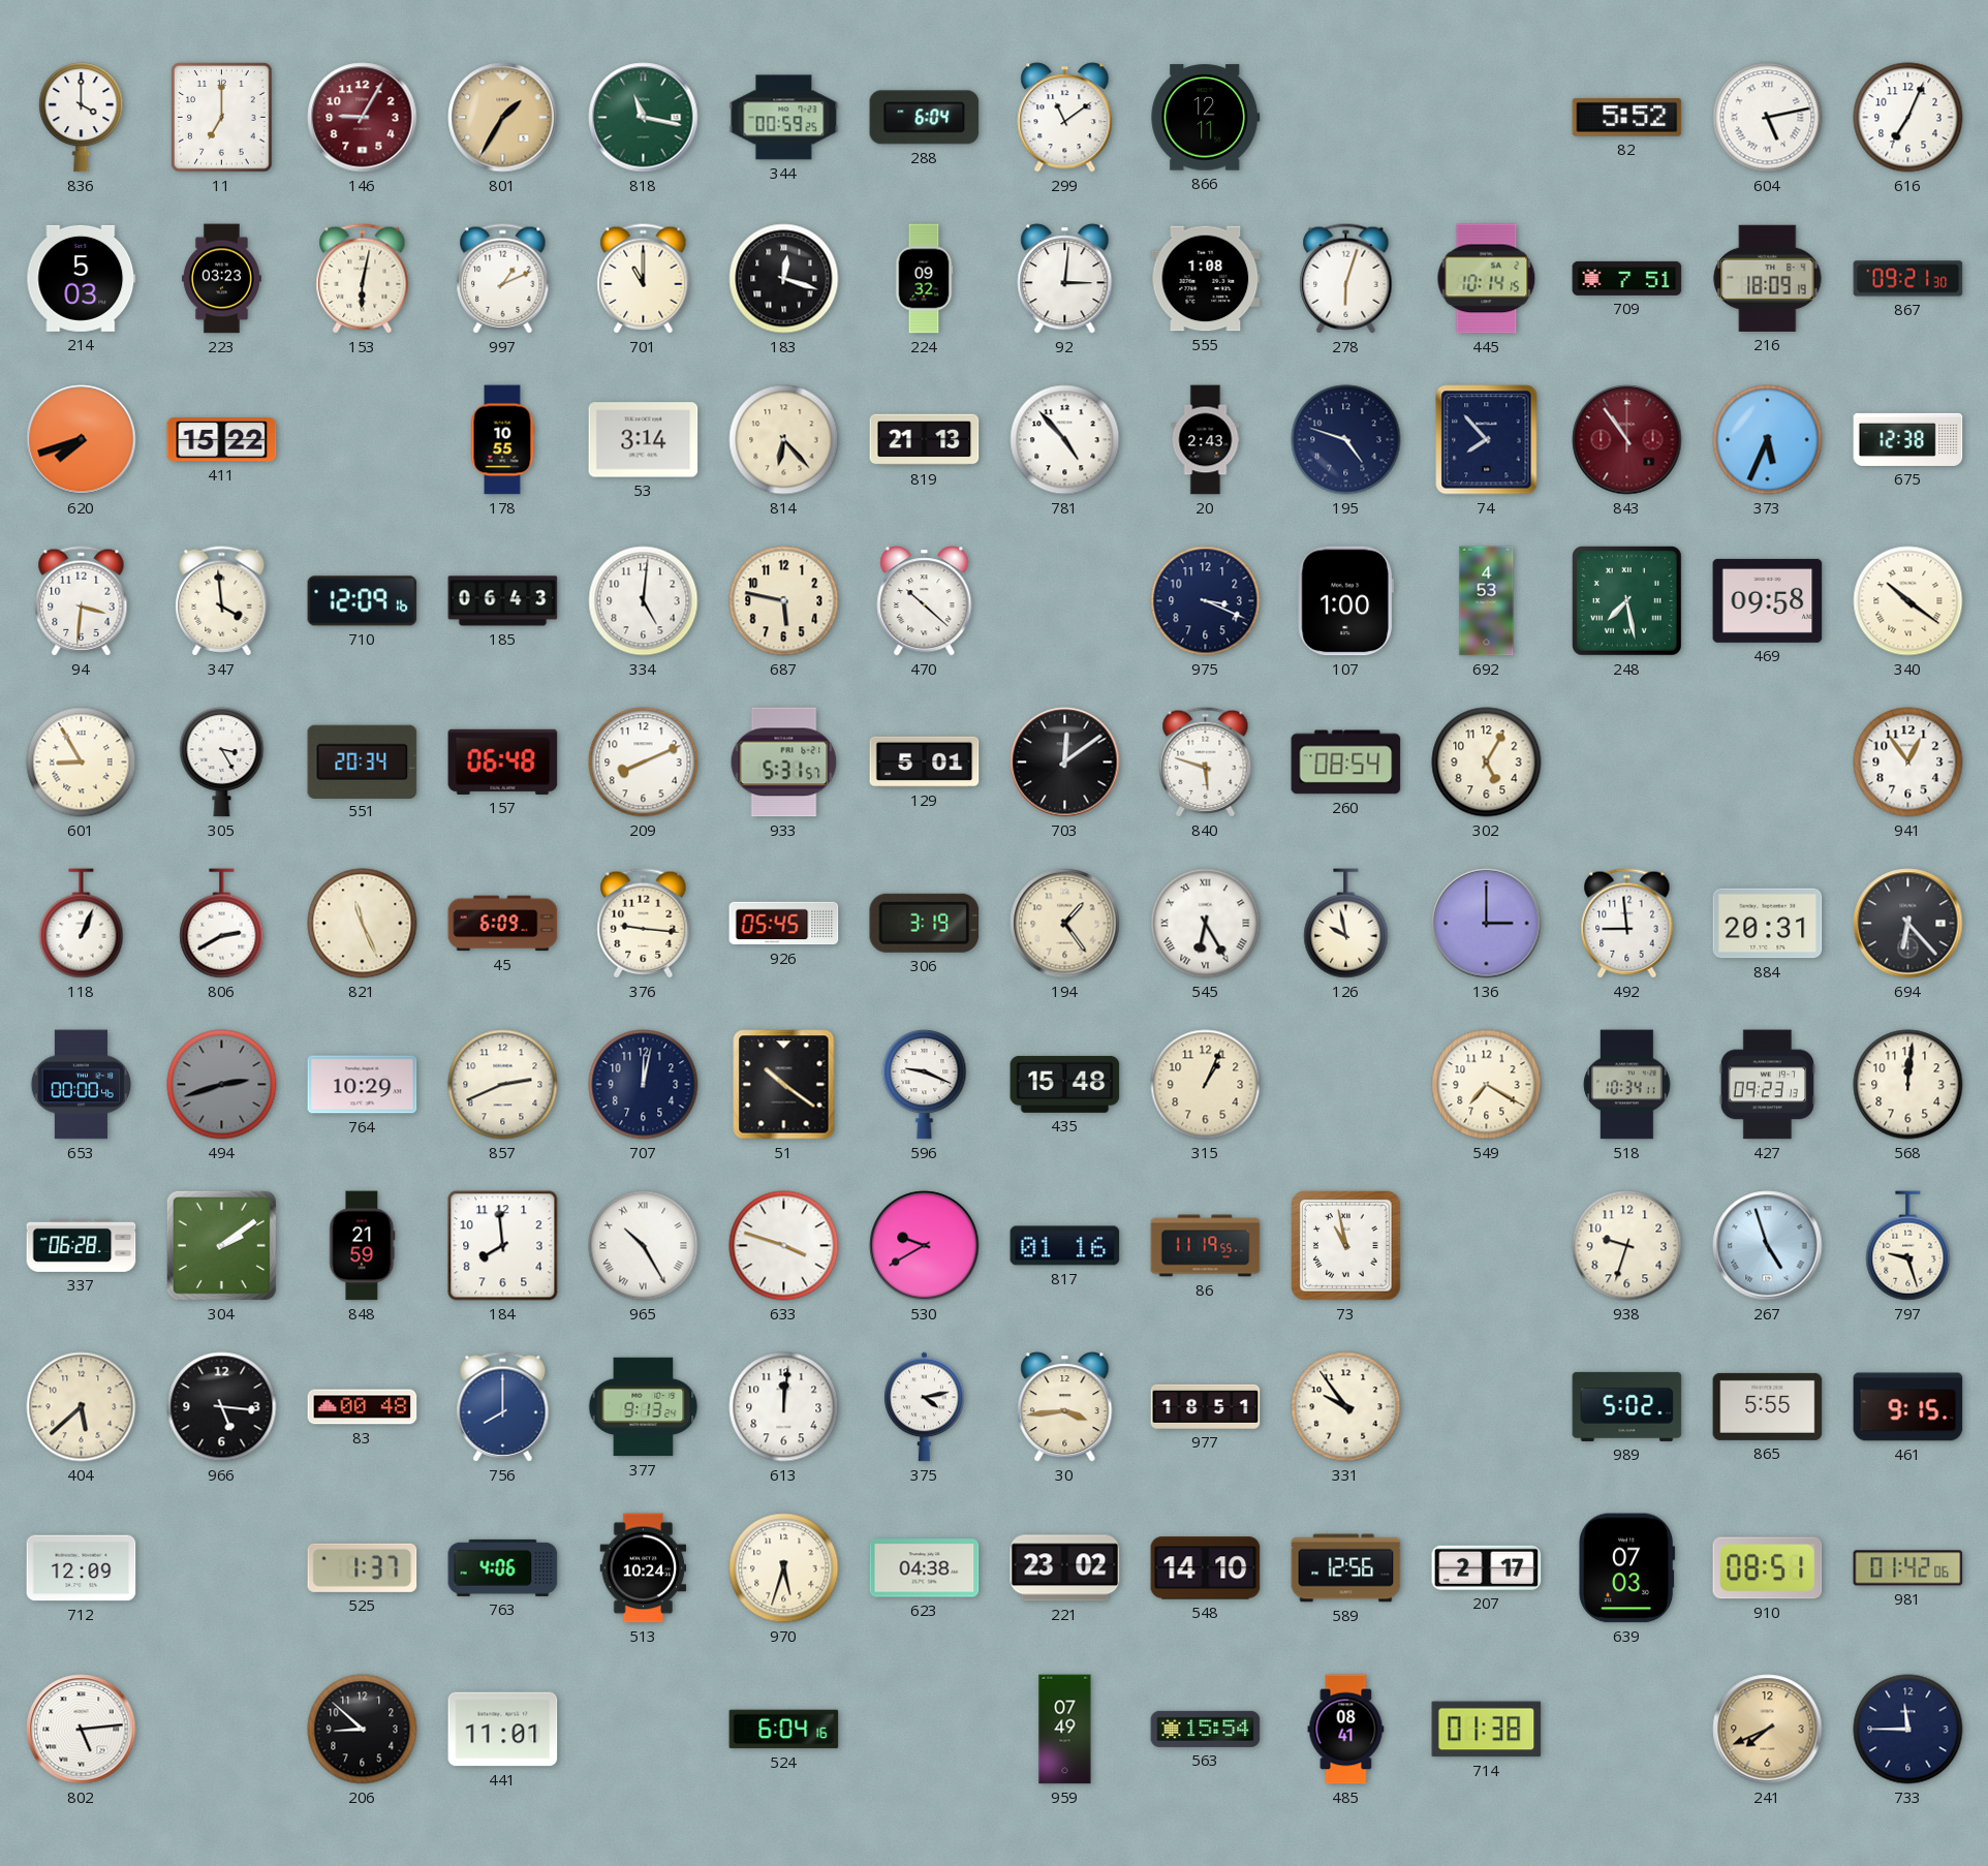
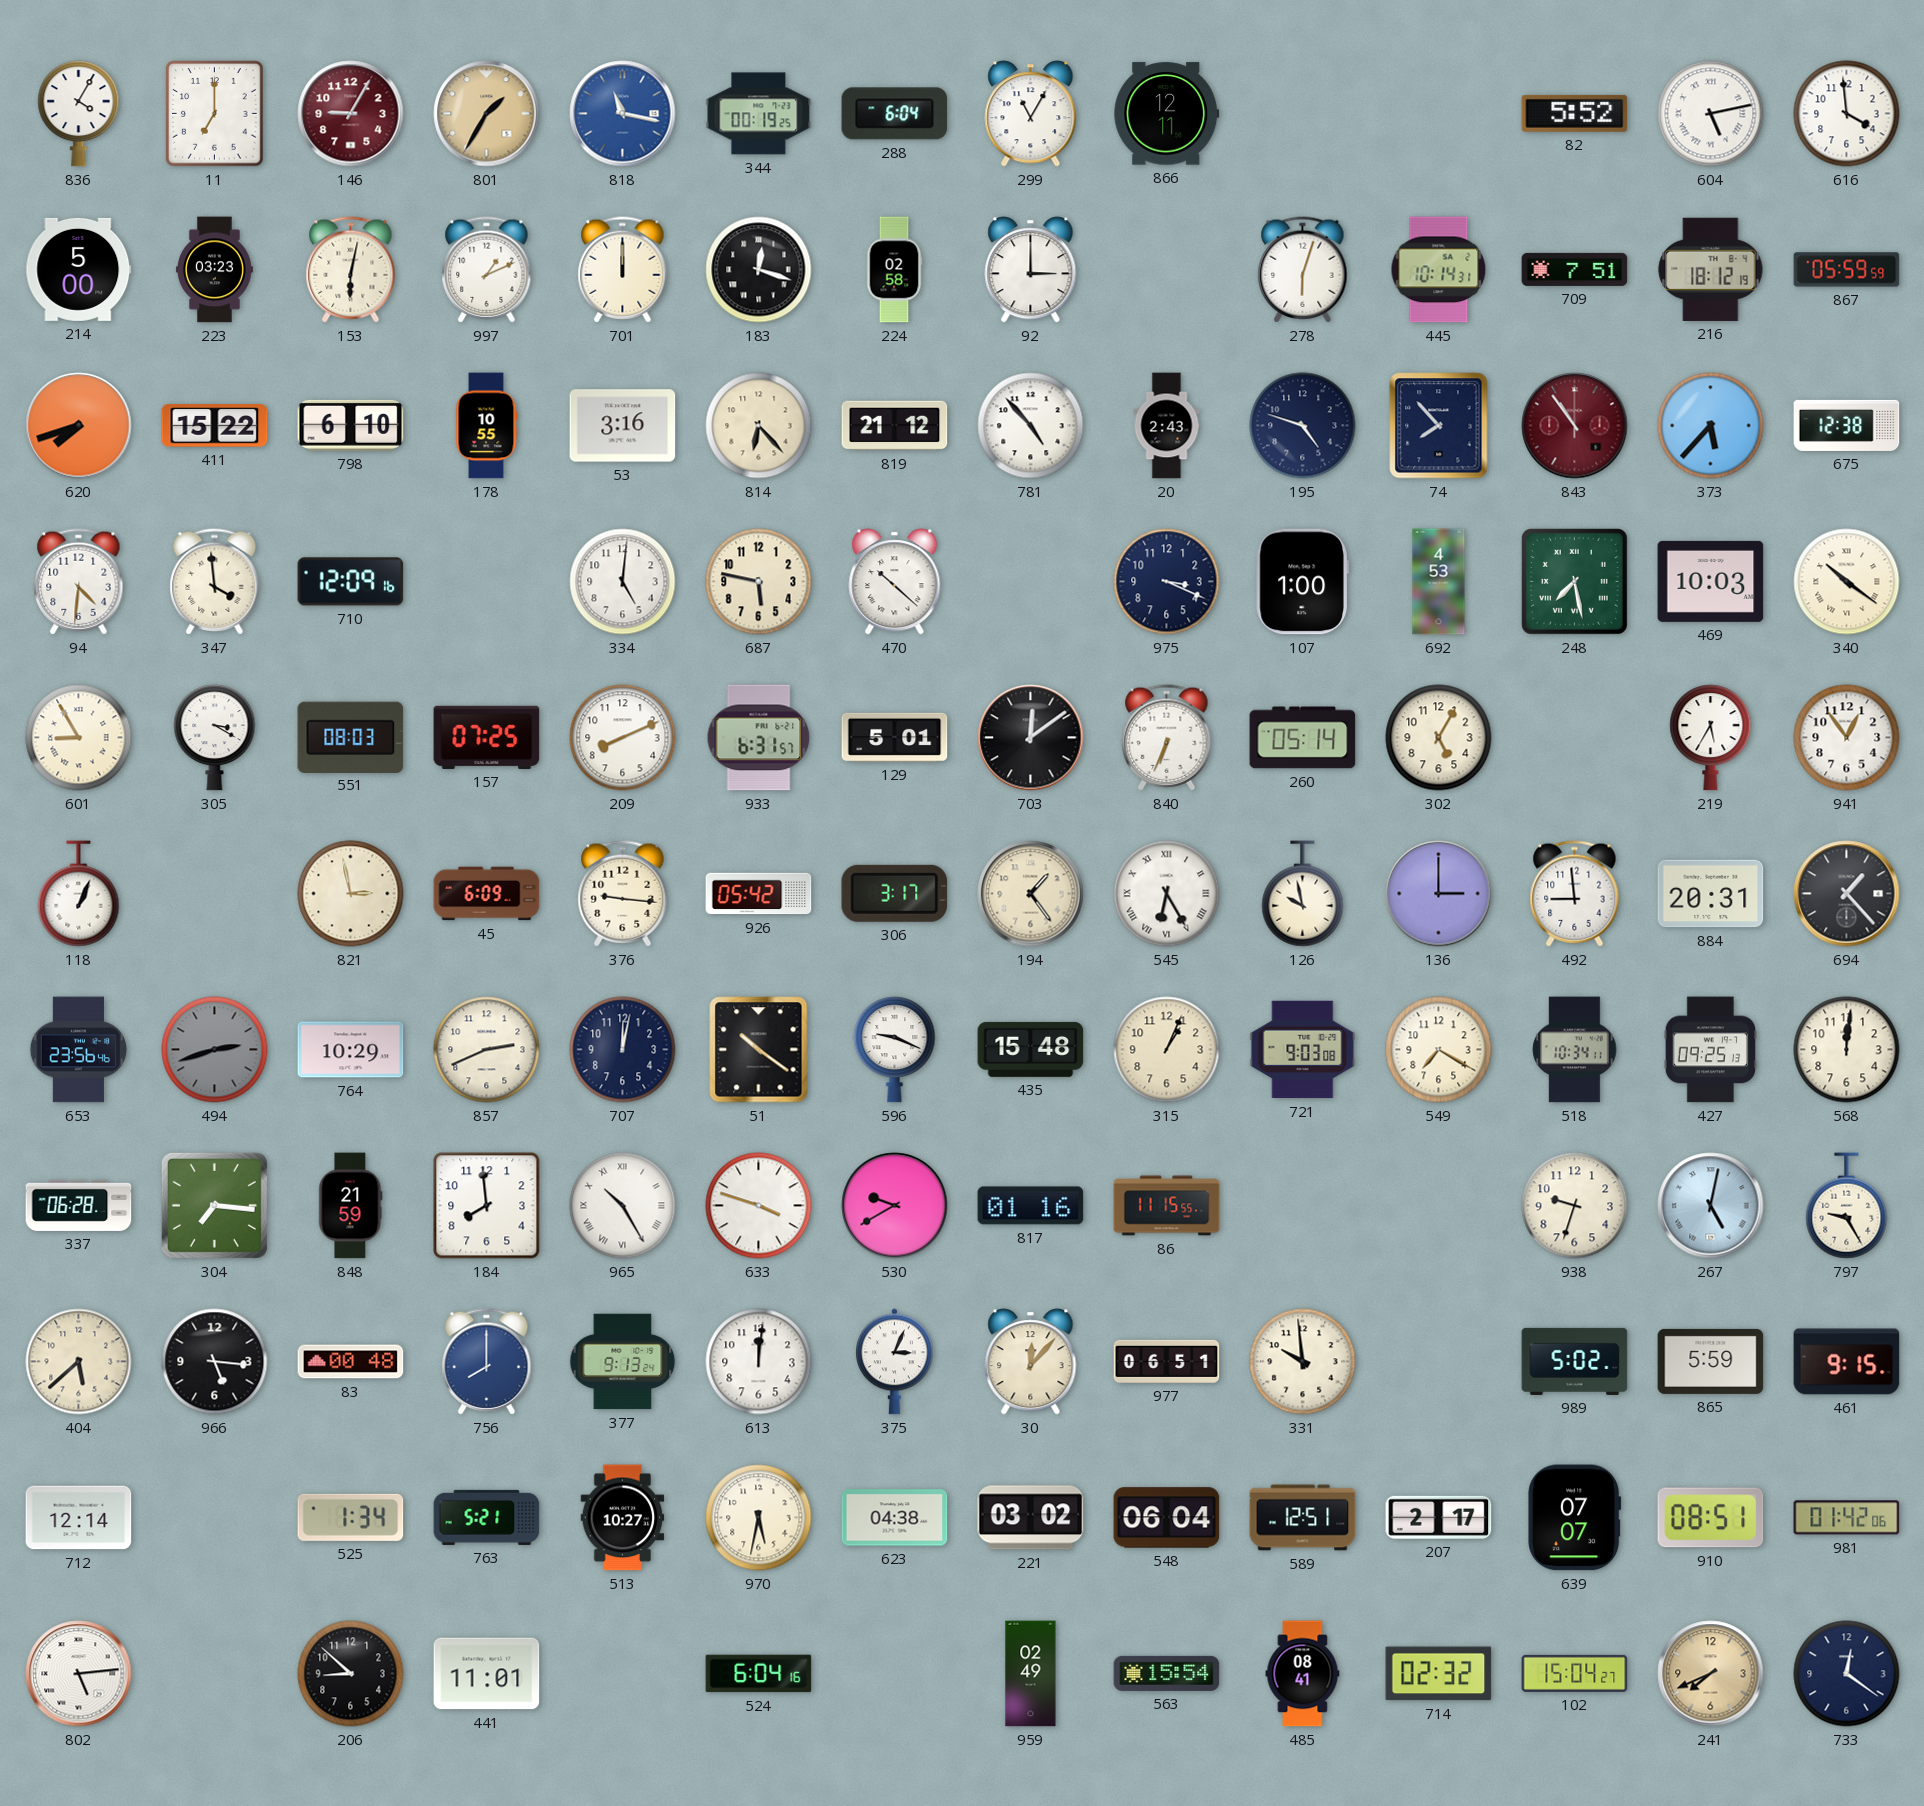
836: 4:00 -> 4:05 (79, 114)
818 dial: green -> blue (623, 114)
344: 00:59 -> 00:19 (759, 114)
299: 11:09 -> 11:05 (1031, 114)
616: 7:04 -> 3:59 (1847, 114)
214: 5:03 -> 5:00 (79, 269)
701: 11:00 -> 12:00 (623, 270)
224: 09:32 -> 02:58 (894, 270)
92: 3:01 -> 3:00 (1031, 270)
555: 1:08 -> none (1206, 279)
445: 10:14:15 -> 10:14:31 (1439, 270)
216: 18:09 -> 18:12 (1711, 269)
867: 09:21 -> 05:59 (1847, 270)
798: none -> 6:10 (351, 425)
53: 3:14 -> 3:16 (623, 426)
819: 21:13 -> 21:12 (895, 426)
373: 5:34 -> 5:37 (1711, 426)
94: 3:31 -> 4:31 (79, 582)
185: 06:43 -> none (503, 601)
469: 09:58 -> 10:03 (1711, 581)
305: 3:25 -> 3:20 (215, 738)
551: 20:34 -> 08:03 (351, 737)
157: 06:48 -> 07:25 (487, 737)
933: 5:31 -> 6:31 (759, 738)
840: 5:48 -> 6:34 (1167, 738)
260: 08:54 -> 05:14 (1303, 738)
219: none -> 5:35 (1711, 738)
806: 2:40 -> none (222, 924)
821: 11:26 -> 2:58 (351, 894)
926: 05:45 -> 05:42 (759, 894)
306: 3:19 -> 3:17 (895, 893)
694: 6:23 -> 1:23 (1847, 894)
653: 00:00 -> 23:56 (79, 1050)
721: none -> 9:03 (1303, 1050)
427: 09:23 -> 09:25 (1710, 1050)
304: 2:09 -> 7:16 (214, 1205)
86: 11:19 -> 11:15 (1167, 1206)
73: 10:58 -> none (1346, 1246)
267: 4:57 -> 5:02 (1711, 1206)
797: 9:27 -> 9:25 (1847, 1206)
375: 4:13 -> 3:04 (894, 1362)
30: 3:44 -> 12:07 (1031, 1362)
977: 18:51 -> 06:51 (1167, 1361)
331: 9:54 -> 9:59 (1303, 1362)
865: 5:55 -> 5:59 (1711, 1361)
712: 12:09 -> 12:14 (79, 1518)
525: 1:37 -> 1:34 (351, 1517)
763: 4:06 -> 5:21 (487, 1517)
513: 10:24 -> 10:27 (623, 1518)
970: 5:33 -> 5:32 (759, 1518)
221: 23:02 -> 03:02 (1031, 1518)
548: 14:10 -> 06:04 (1167, 1518)
589: 12:56 -> 12:51 (1303, 1518)
639: 07:03 -> 07:07 (1575, 1518)
959: 07:49 -> 02:49 (1031, 1674)
714: 01:38 -> 02:32 (1439, 1674)
102: none -> 15:04 (1575, 1673)
733: 11:45 -> 12:21 (1847, 1674)
